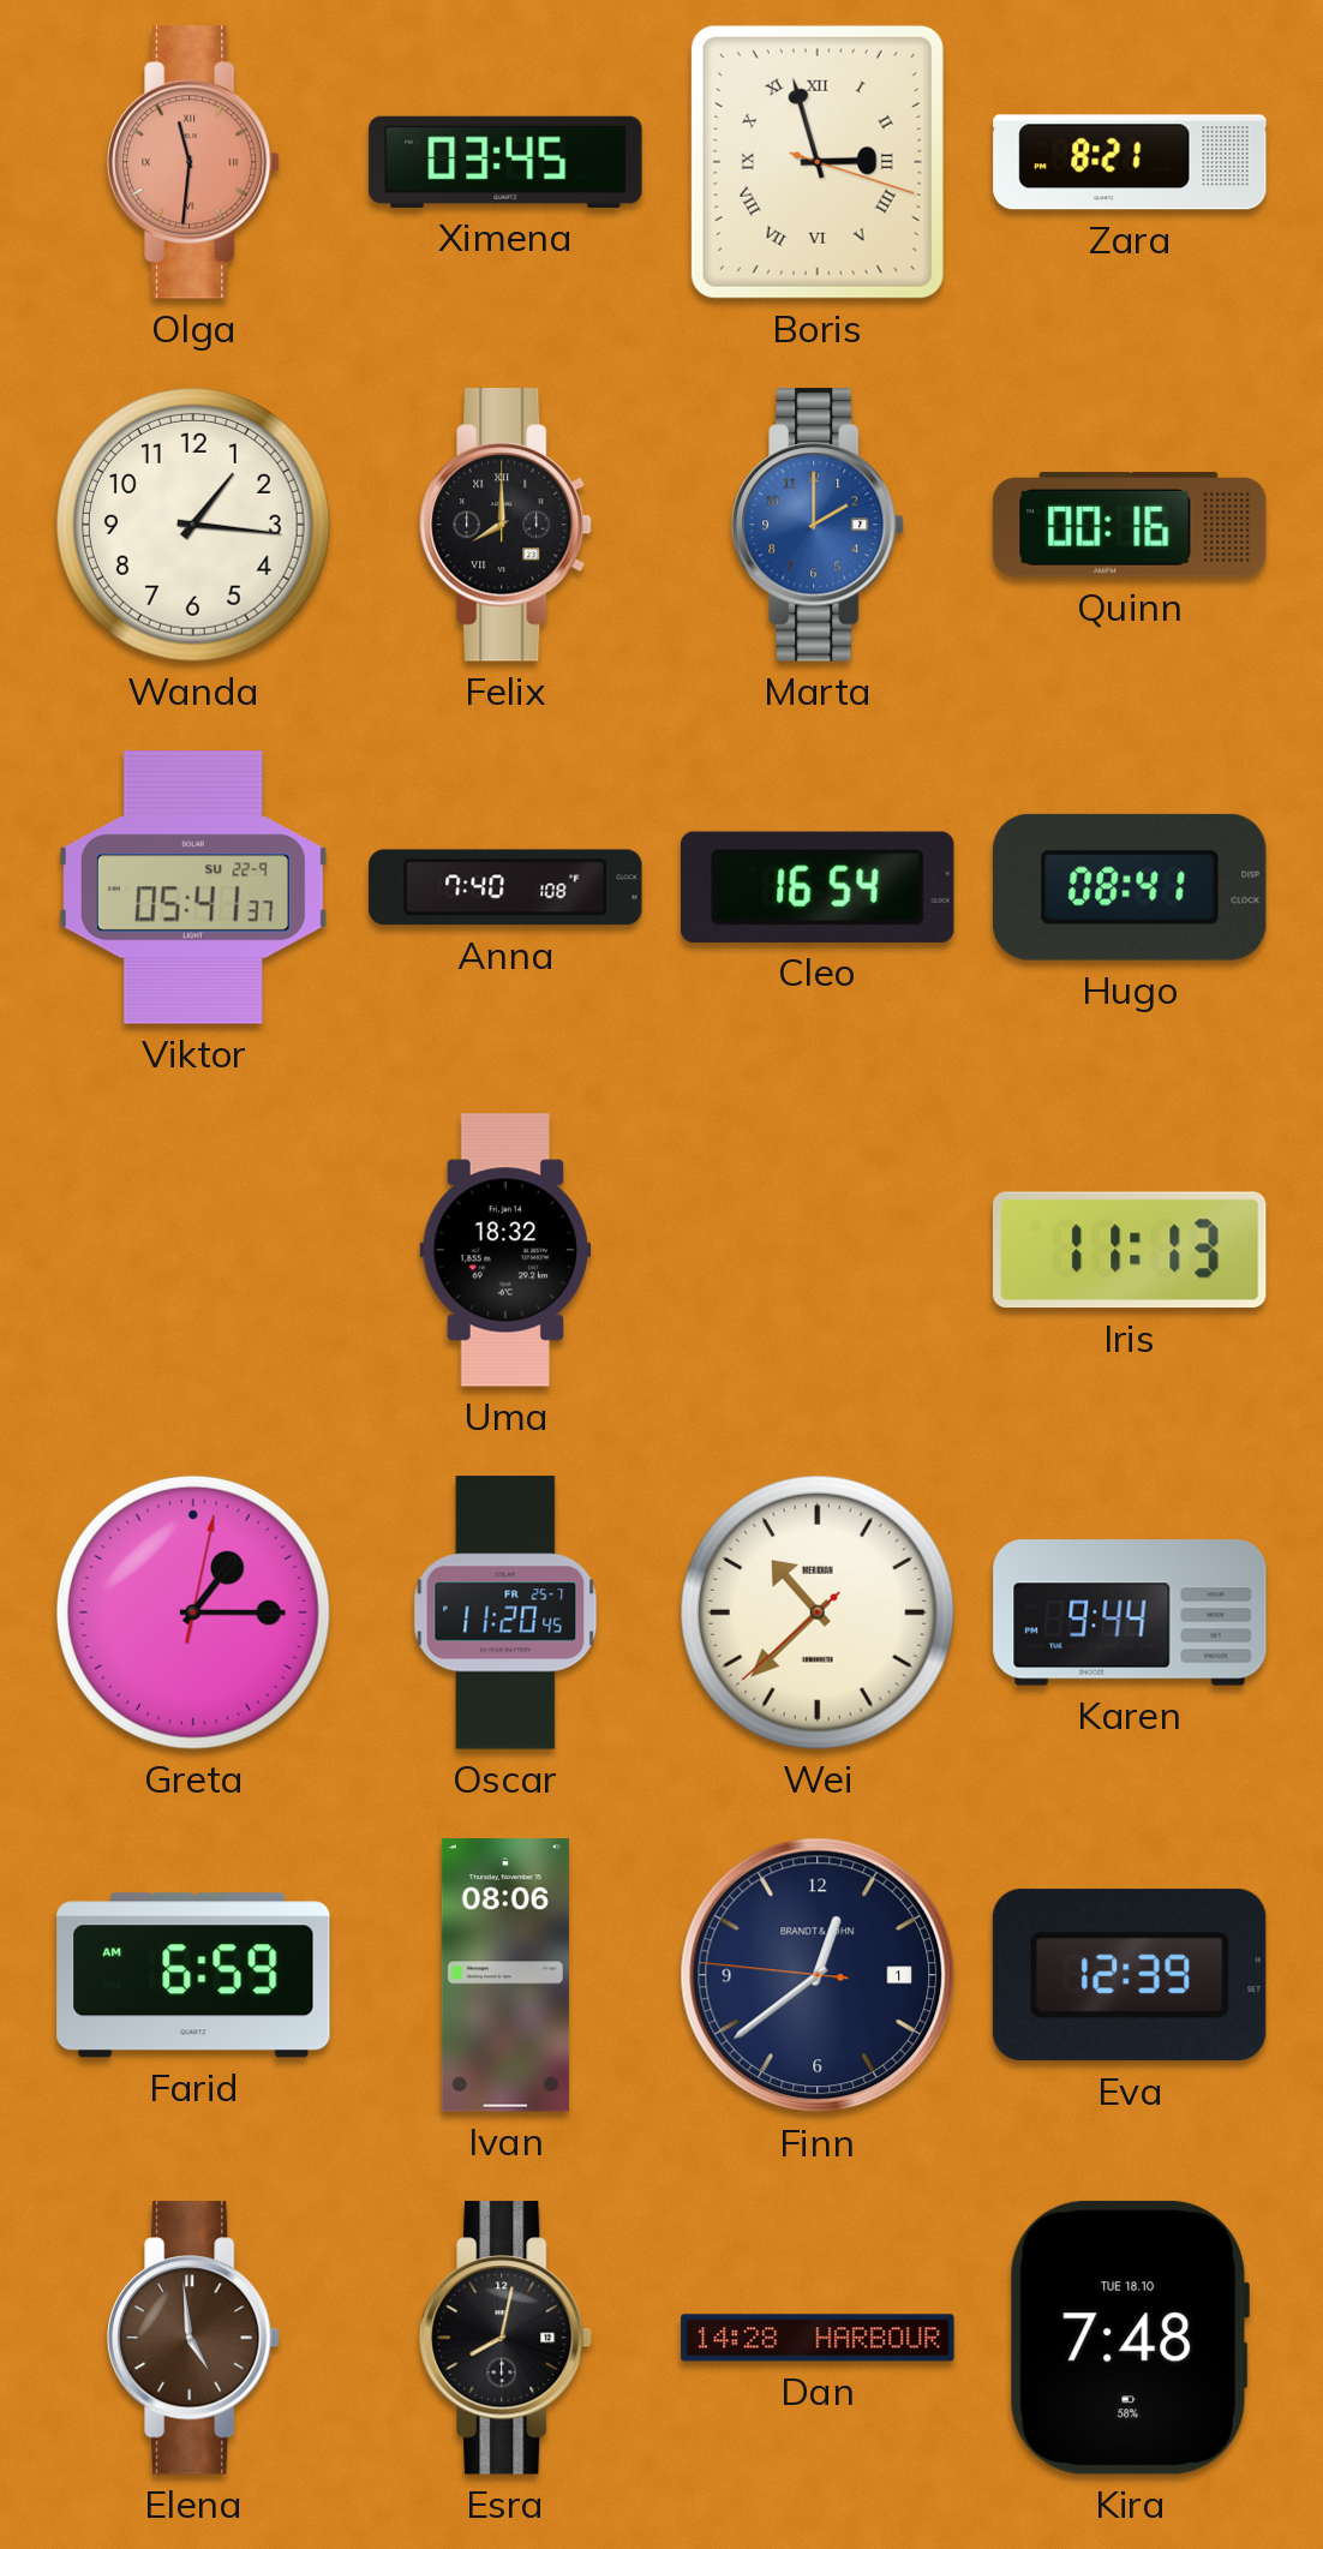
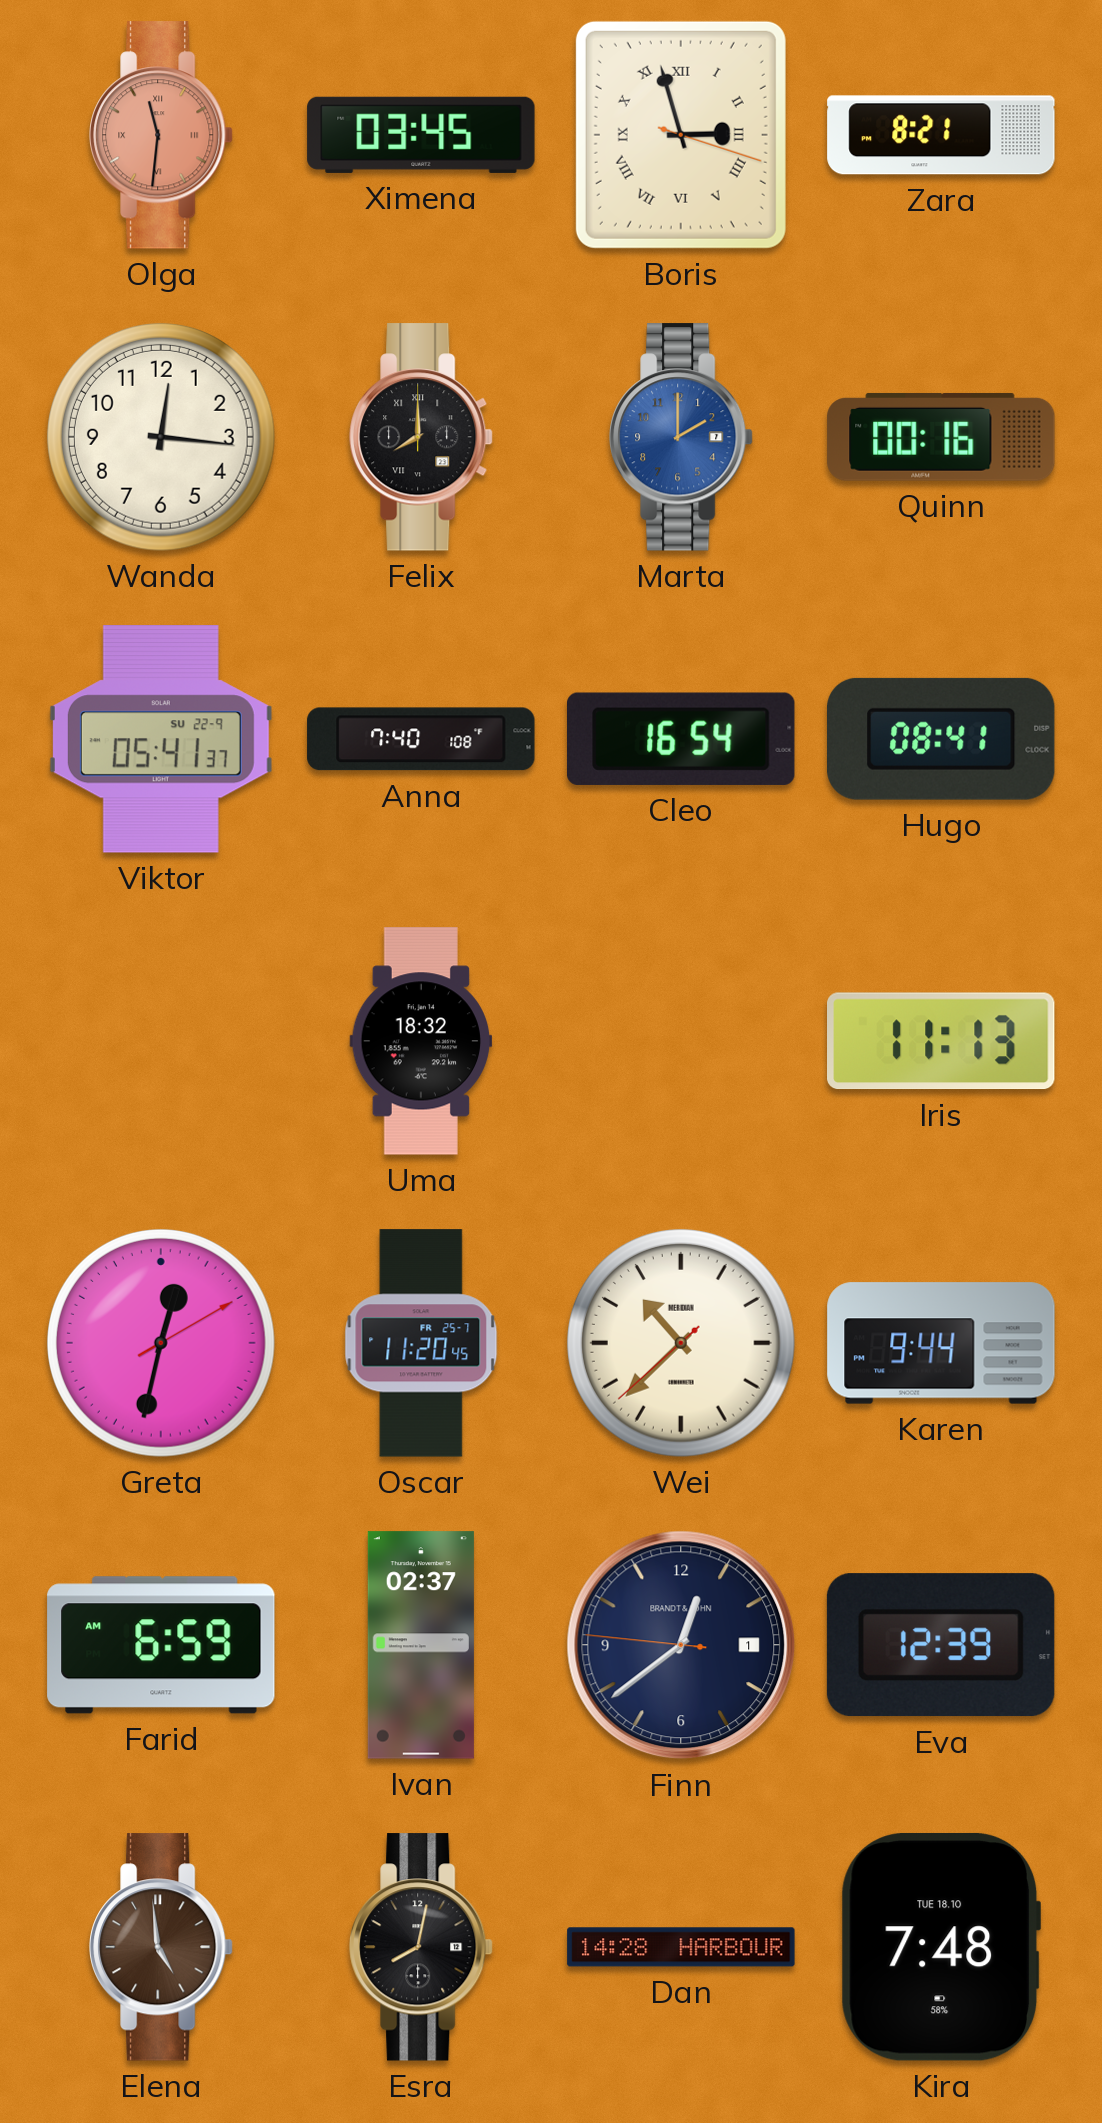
Wanda: 1:16 -> 12:16 (161, 437)
Greta: 1:15 -> 12:32 (161, 1343)
Ivan: 08:06 -> 02:37 (421, 1645)
